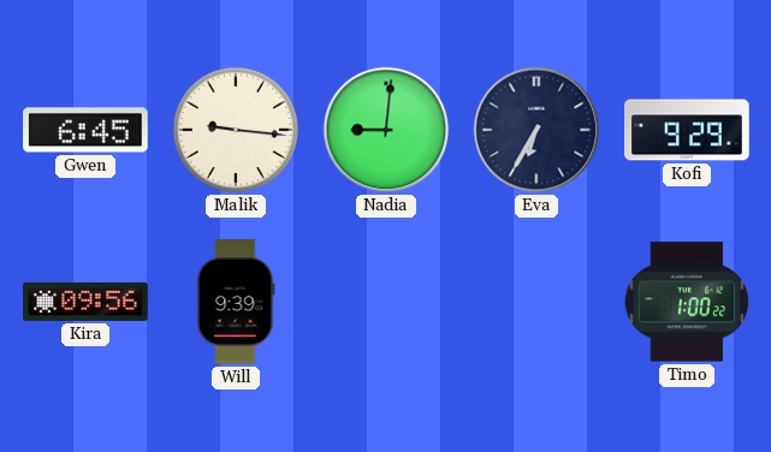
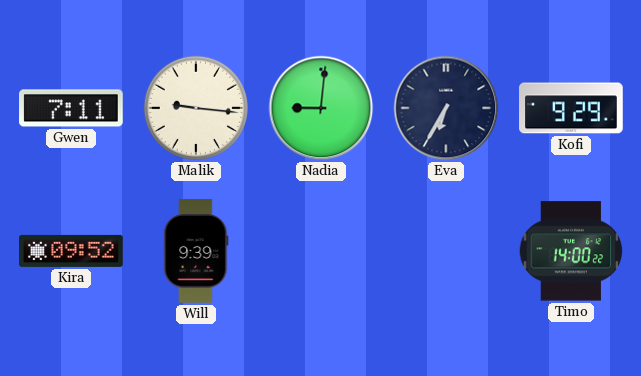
Gwen: 6:45 -> 7:11 (71, 108)
Kira: 09:56 -> 09:52 (71, 251)
Timo: 1:00 -> 14:00 (571, 251)
